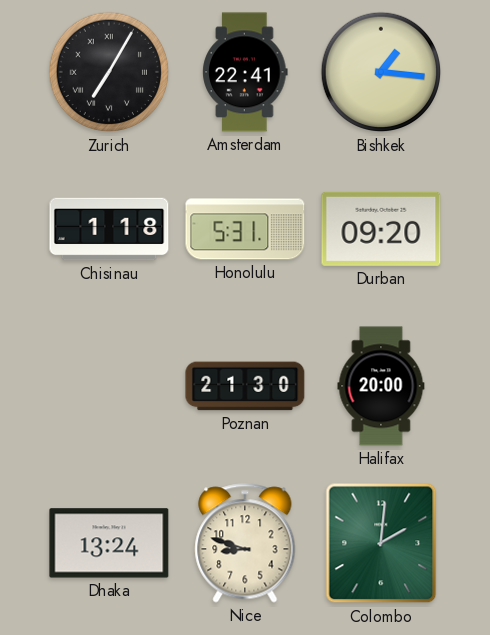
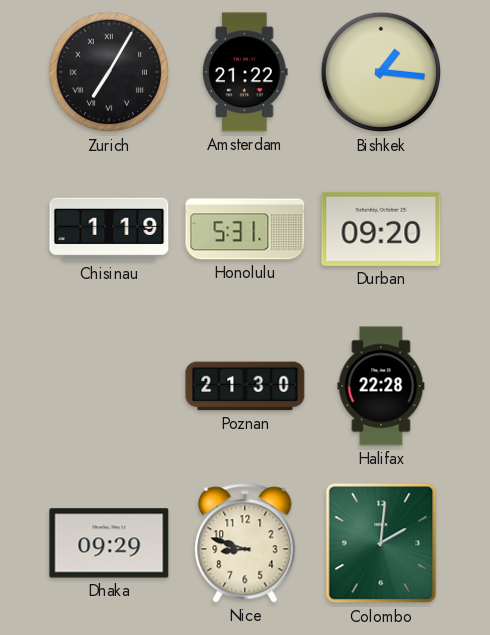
Amsterdam: 22:41 -> 21:22 (245, 72)
Chisinau: 1:18 -> 1:19 (109, 229)
Halifax: 20:00 -> 22:28 (381, 386)
Dhaka: 13:24 -> 09:29 (109, 543)
